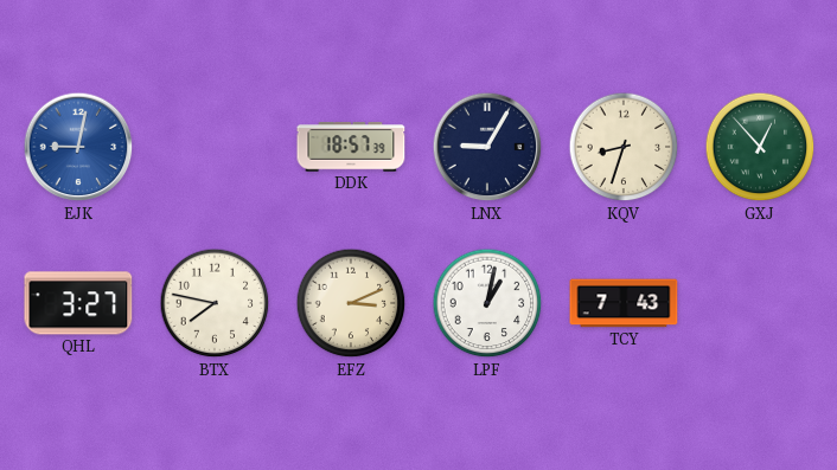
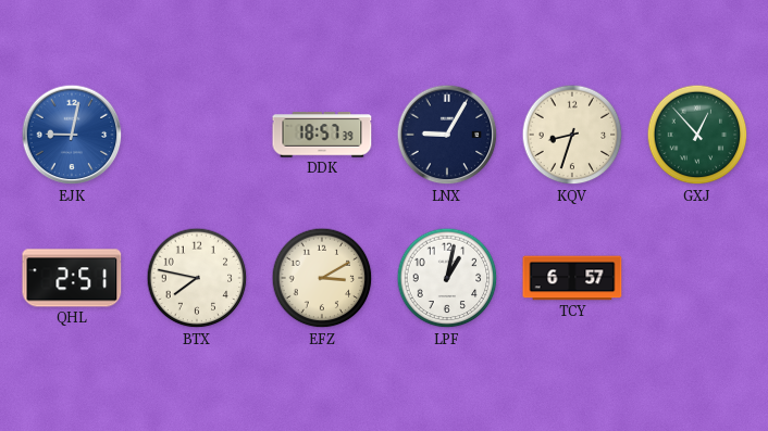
QHL: 3:27 -> 2:51 (72, 278)
EFZ: 3:11 -> 3:10 (322, 278)
TCY: 7:43 -> 6:57 (572, 278)
